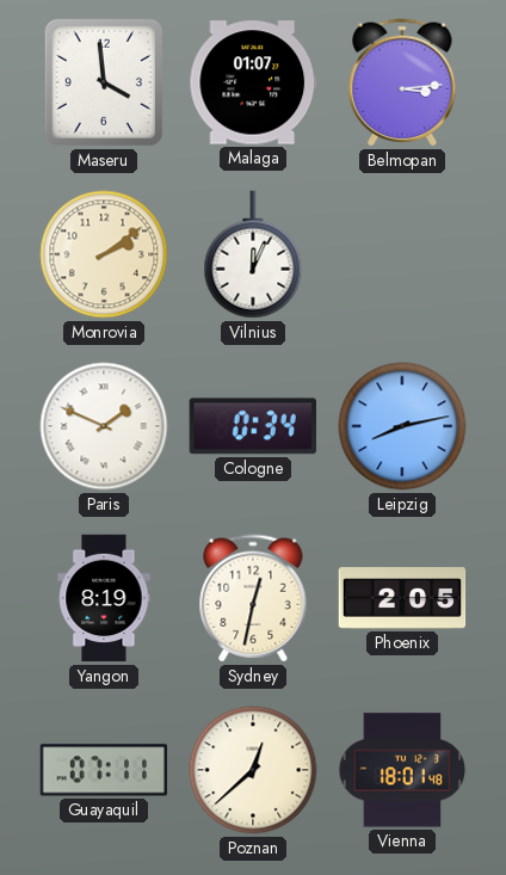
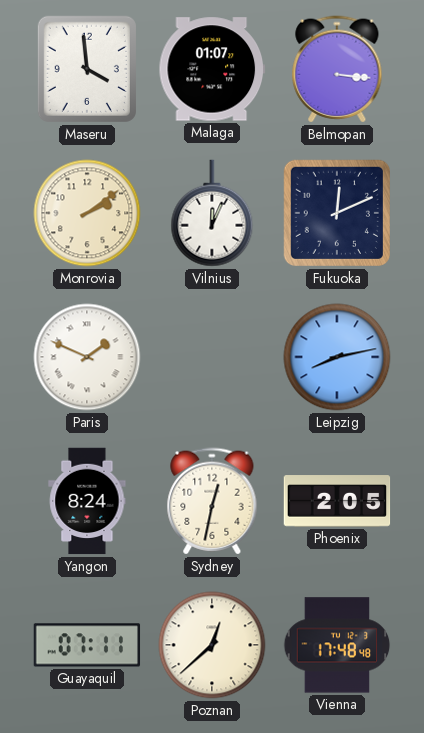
Belmopan: 3:14 -> 3:16 (337, 69)
Fukuoka: none -> 12:11 (337, 213)
Cologne: 0:34 -> none (253, 426)
Yangon: 8:19 -> 8:24 (87, 501)
Vienna: 18:01 -> 17:48 (337, 645)
